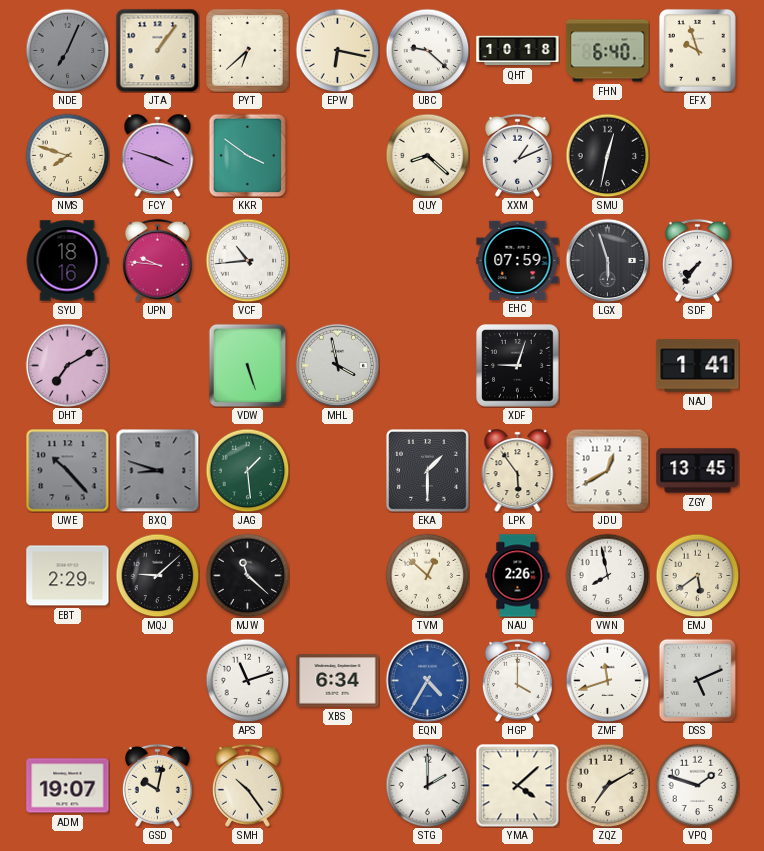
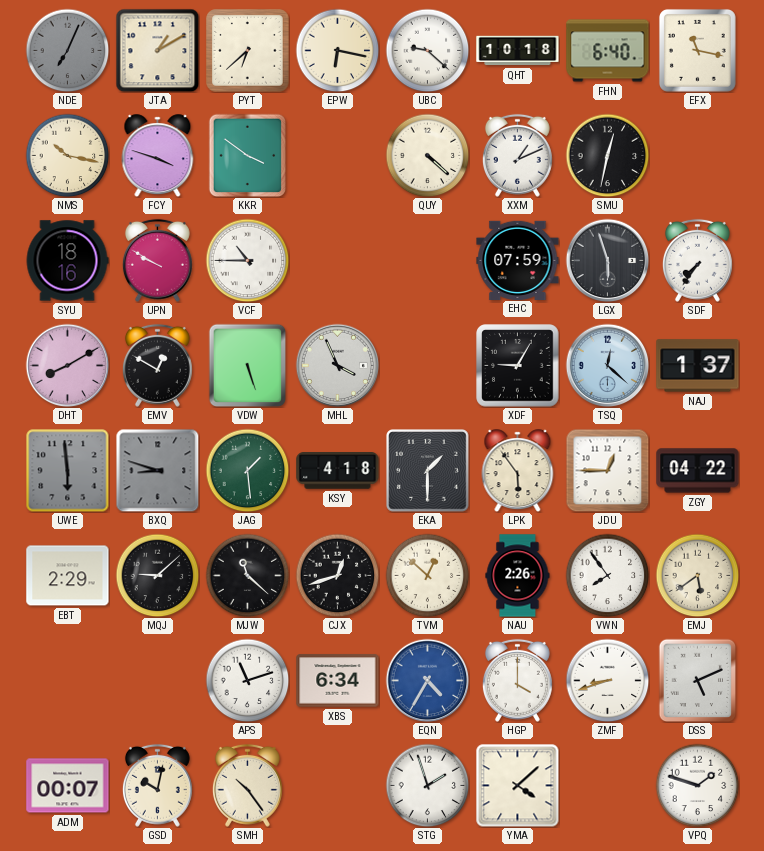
JTA: 1:06 -> 1:10 (157, 50)
EFX: 9:57 -> 11:17 (697, 50)
NMS: 7:48 -> 10:17 (67, 155)
QUY: 8:22 -> 4:22 (427, 155)
UPN: 9:46 -> 9:50 (157, 260)
VCF: 10:44 -> 10:45 (247, 260)
DHT: 7:10 -> 8:10 (67, 365)
EMV: none -> 12:50 (157, 365)
MHL: 3:58 -> 3:56 (337, 365)
XDF: 9:03 -> 9:05 (518, 366)
TSQ: none -> 12:22 (607, 365)
NAJ: 1:41 -> 1:37 (698, 366)
UWE: 10:23 -> 5:59 (67, 470)
KSY: none -> 4:18 (338, 471)
JDU: 12:40 -> 12:45 (607, 470)
ZGY: 13:45 -> 04:22 (698, 471)
CJX: none -> 12:42 (337, 575)
VWN: 7:58 -> 7:54 (607, 575)
ZMF: 11:42 -> 8:42 (607, 680)
ADM: 19:07 -> 00:07 (68, 786)
STG: 2:00 -> 1:57 (427, 785)
ZQZ: 7:10 -> none (607, 785)
